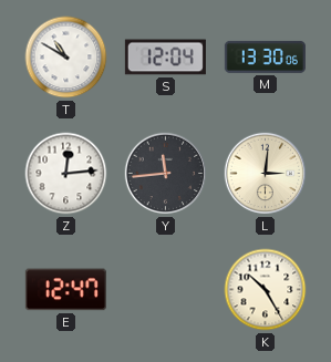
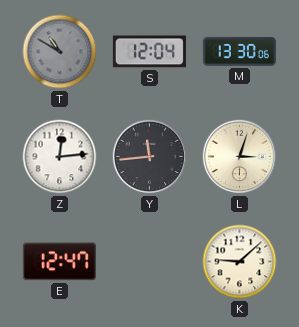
T dial: white -> grey (60, 52)
L: 3:01 -> 3:03 (240, 157)
K: 10:25 -> 9:08 (240, 262)
